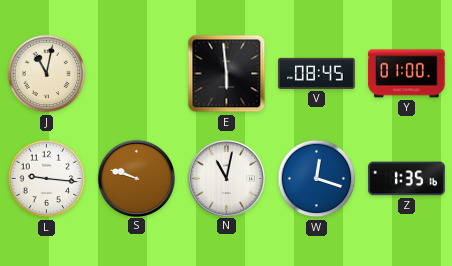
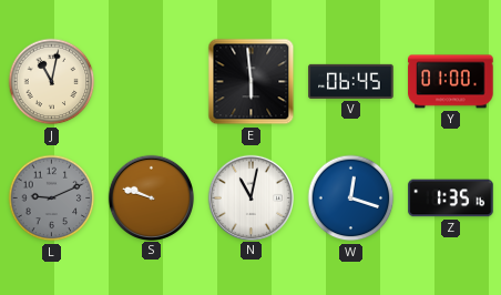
V: 08:45 -> 06:45 (351, 81)
L: 9:16 -> 9:11 (52, 199)
L dial: white -> grey (52, 199)
